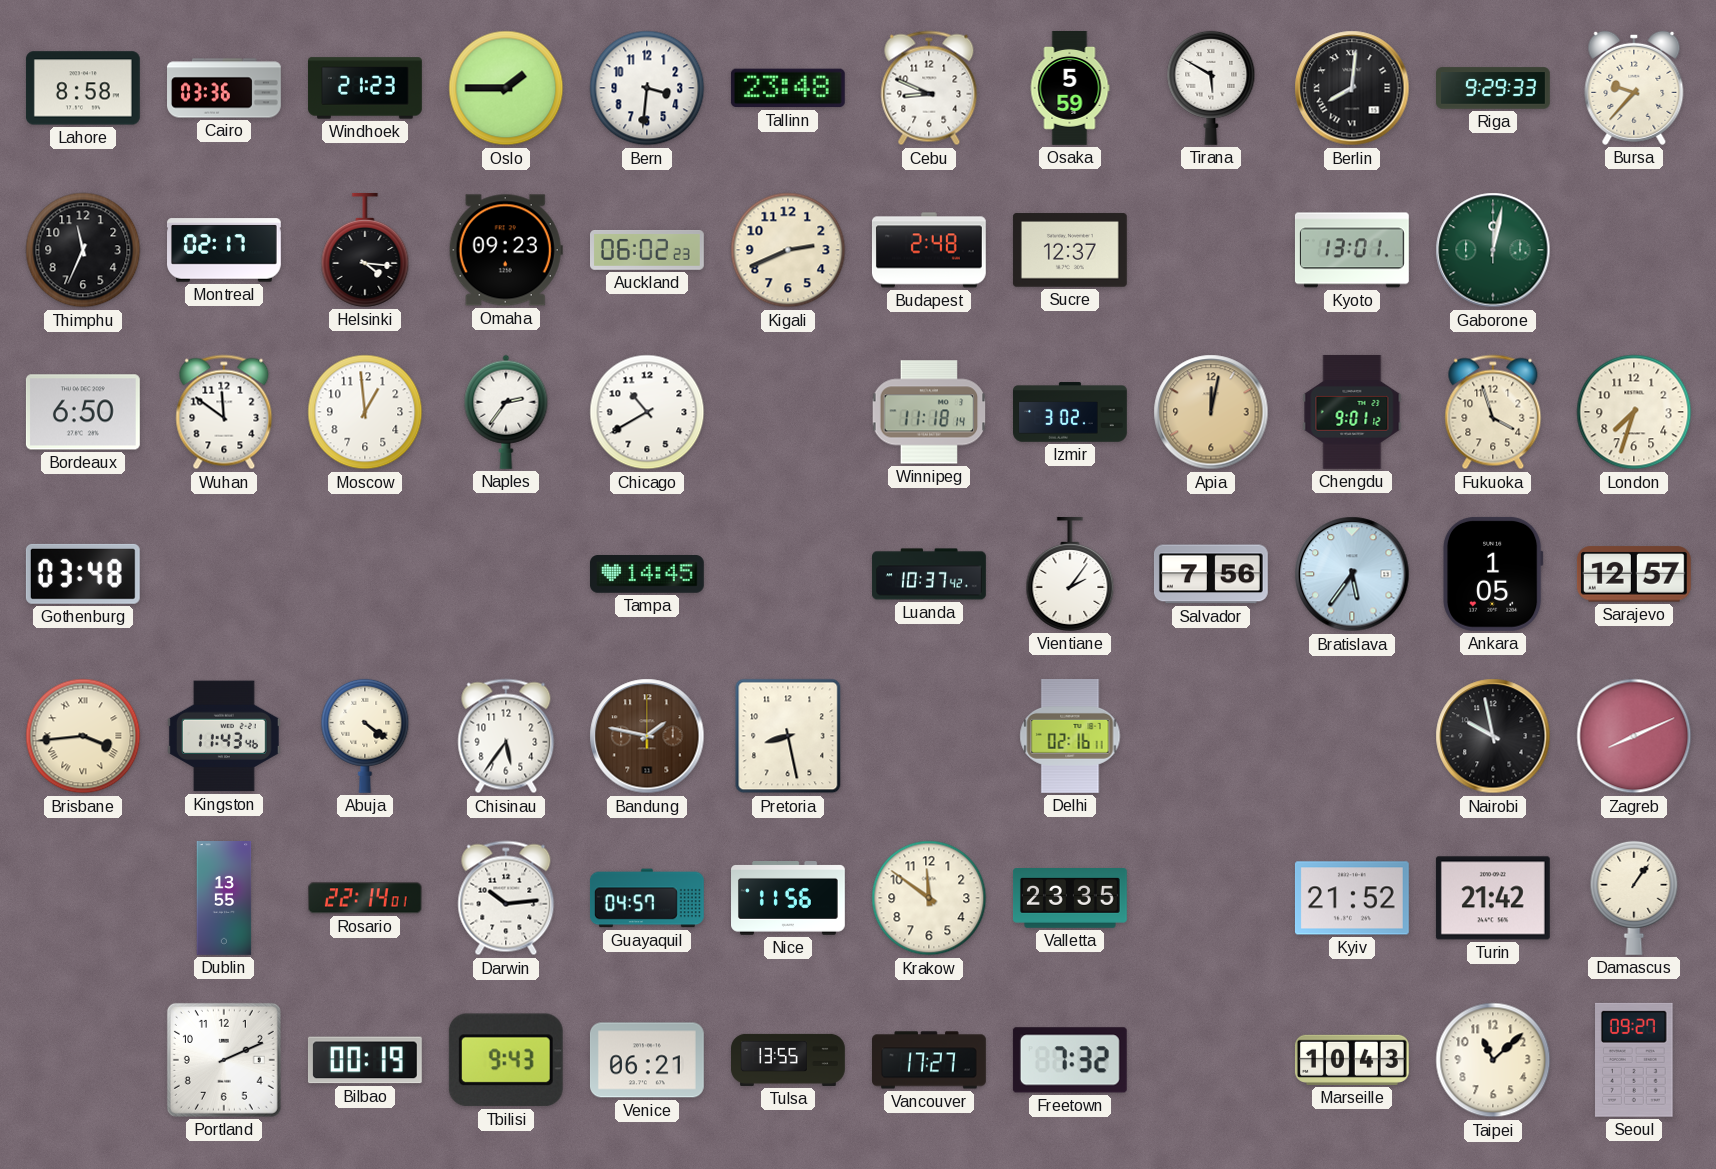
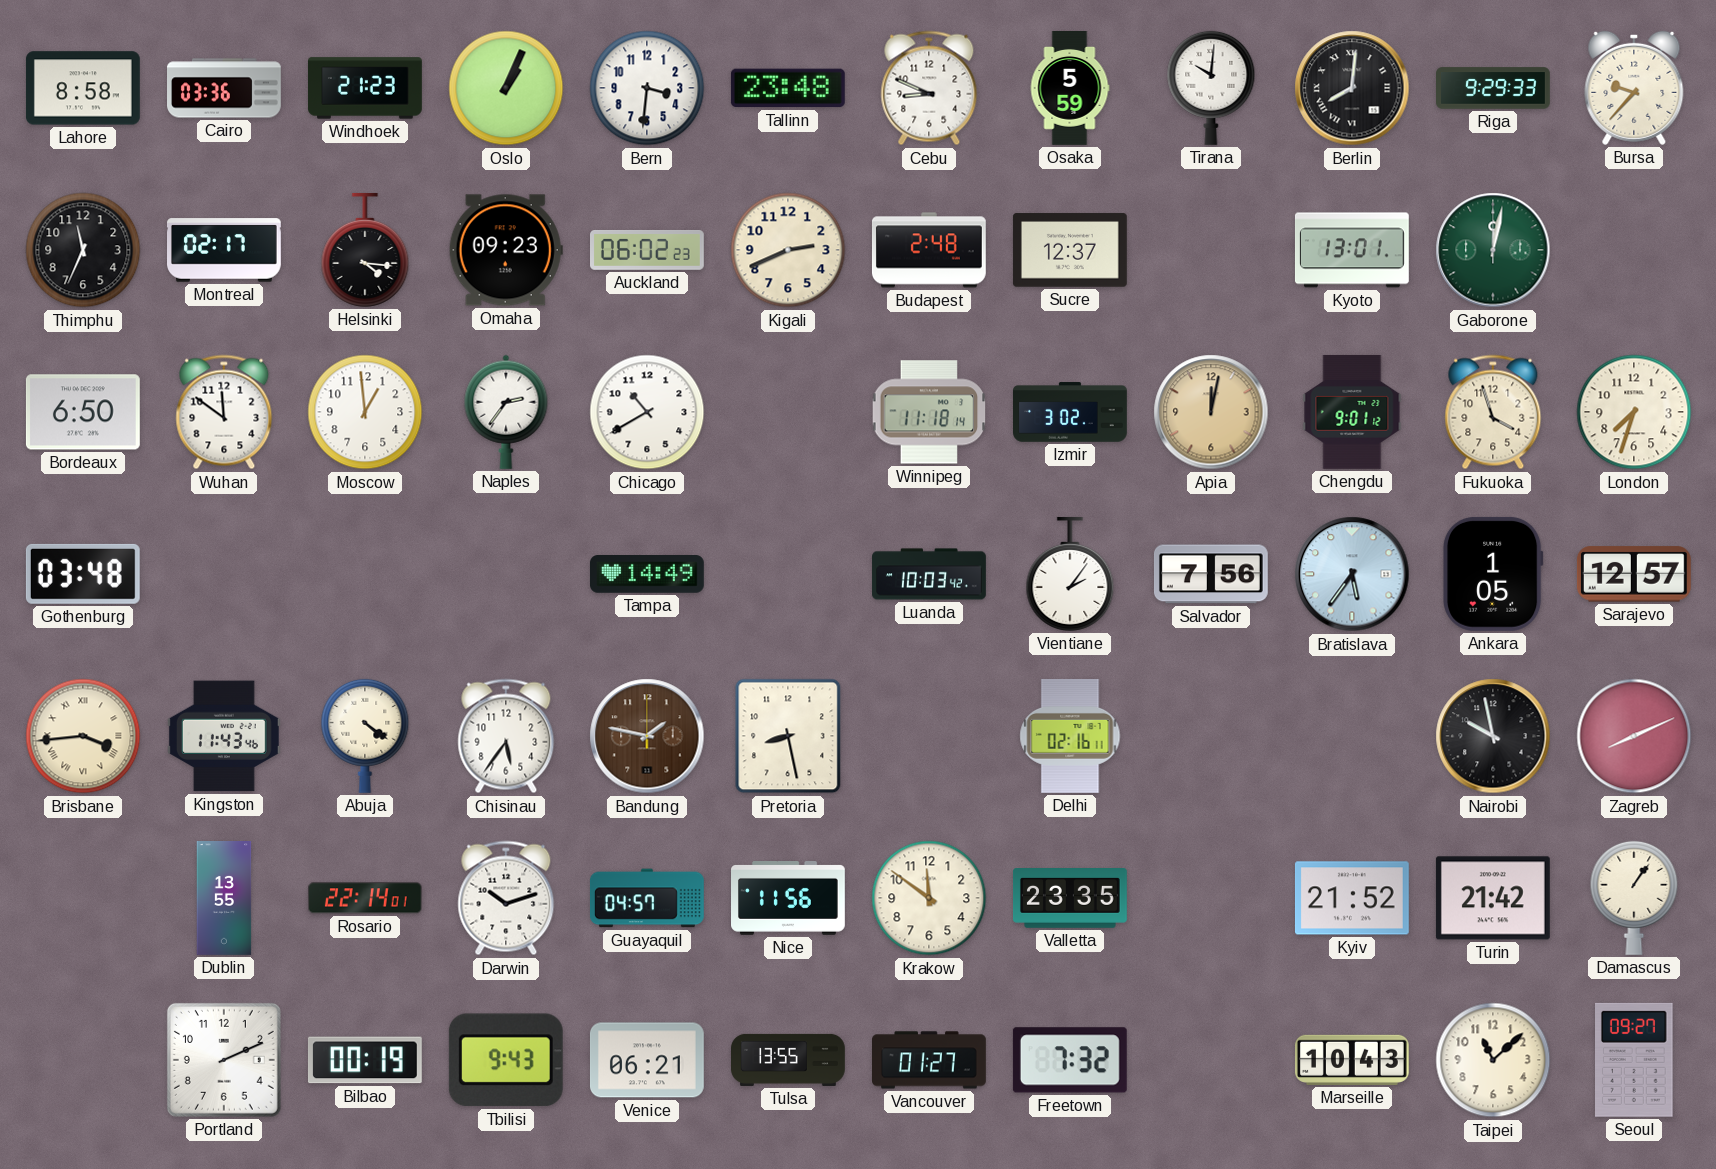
Oslo: 1:45 -> 1:04 (506, 88)
Tirana: 5:50 -> 10:01 (1211, 88)
Tampa: 14:45 -> 14:49 (647, 575)
Luanda: 10:37 -> 10:03 (929, 574)
Darwin: 10:14 -> 10:12 (506, 898)
Vancouver: 17:27 -> 01:27 (930, 1060)
